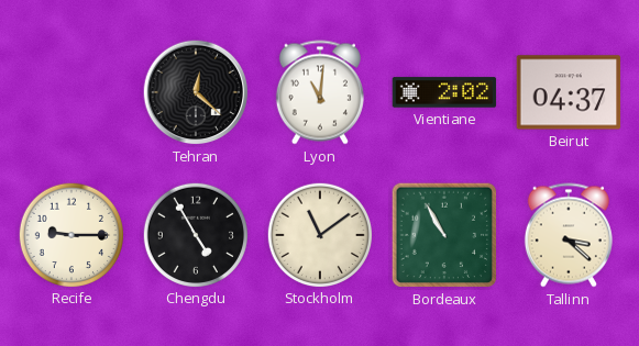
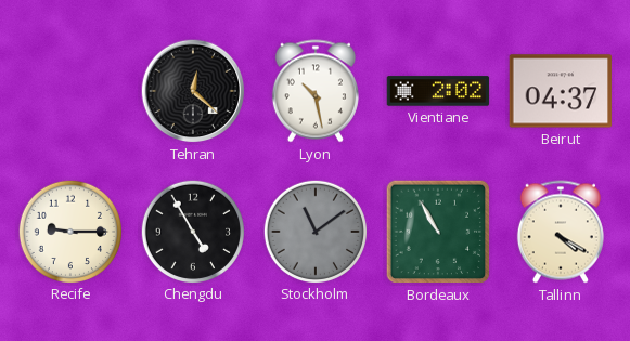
Lyon: 11:01 -> 10:28 (316, 91)
Stockholm dial: cream -> grey (314, 231)
Tallinn: 3:22 -> 4:20 (561, 232)
